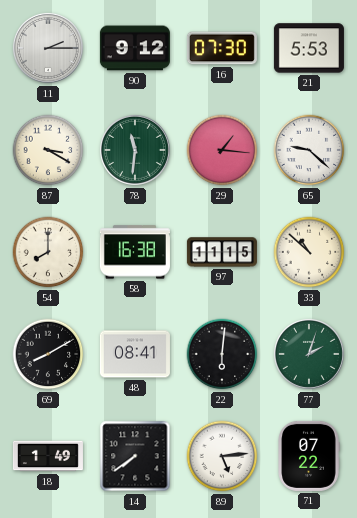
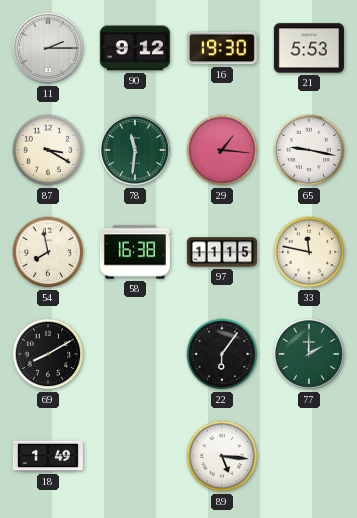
16: 07:30 -> 19:30 (222, 48)
65: 9:22 -> 9:17 (309, 150)
54: 8:00 -> 7:58 (48, 252)
33: 10:52 -> 11:47 (309, 252)
48: 08:41 -> none (135, 354)
22: 6:01 -> 6:06 (222, 354)
77: 2:03 -> 2:00 (309, 354)
14: 7:39 -> none (135, 456)
89: 5:14 -> 5:16 (222, 456)
71: 07:22 -> none (309, 456)
